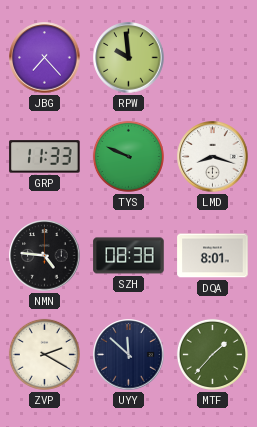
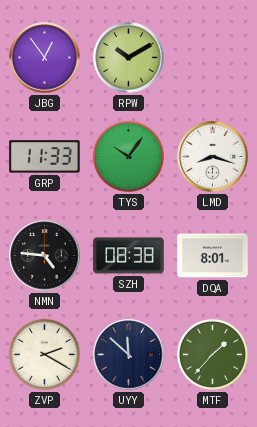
JBG: 7:23 -> 12:54 (45, 58)
RPW: 9:59 -> 10:10 (129, 58)
TYS: 9:49 -> 10:06 (128, 156)
